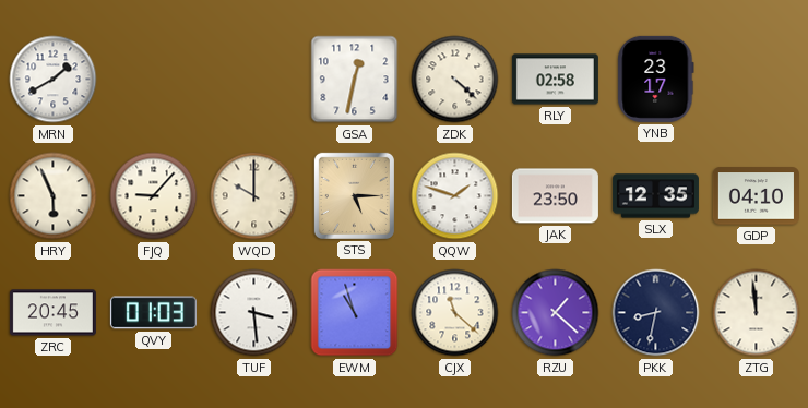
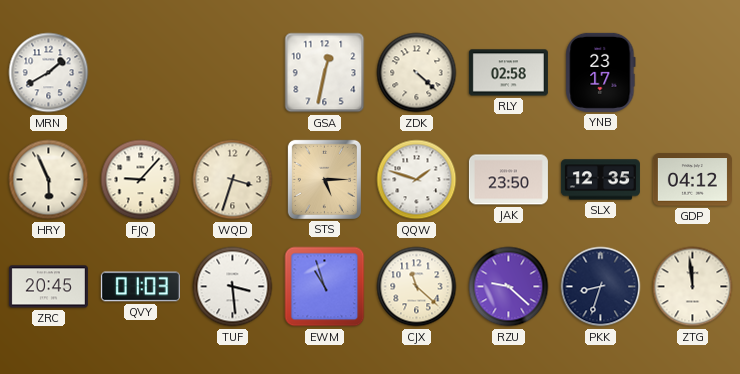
WQD: 10:00 -> 3:33 (233, 180)
GDP: 04:10 -> 04:12 (692, 180)
RZU: 1:22 -> 9:22 (509, 287)
PKK: 8:32 -> 8:33 (601, 287)
